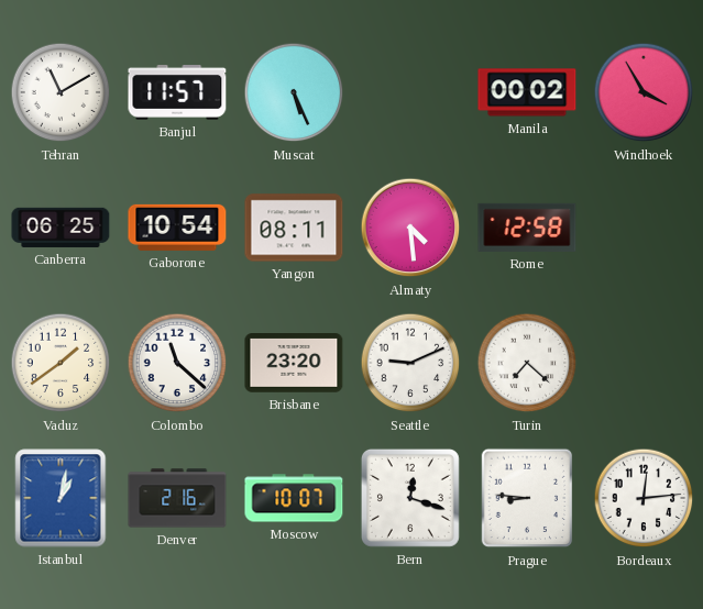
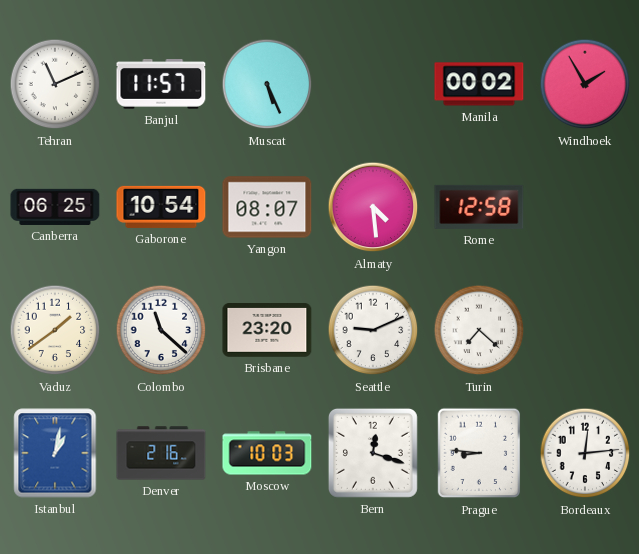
Tehran: 11:10 -> 11:11 (55, 84)
Windhoek: 3:55 -> 1:55 (585, 84)
Yangon: 08:11 -> 08:07 (267, 207)
Moscow: 10:07 -> 10:03 (267, 453)
